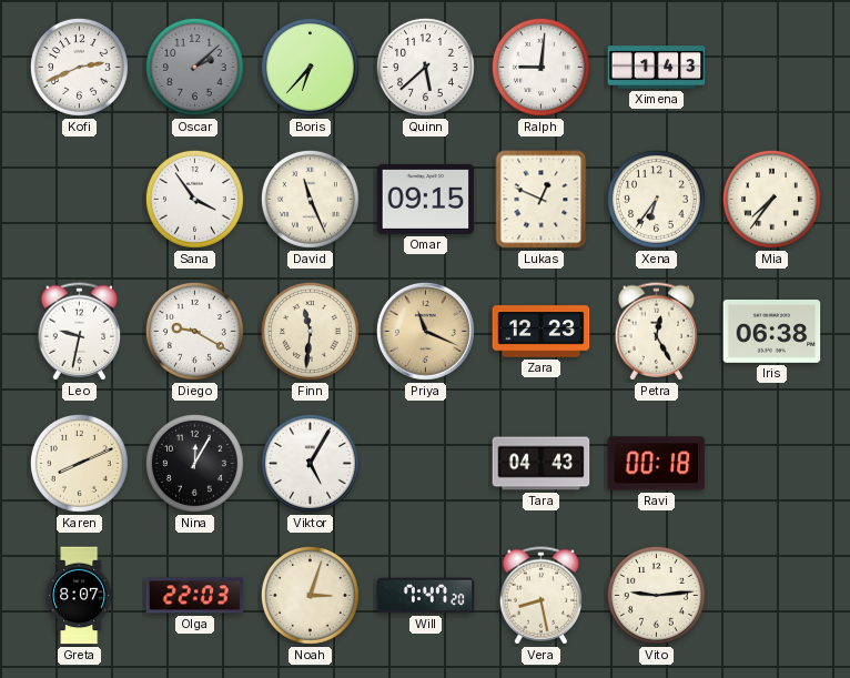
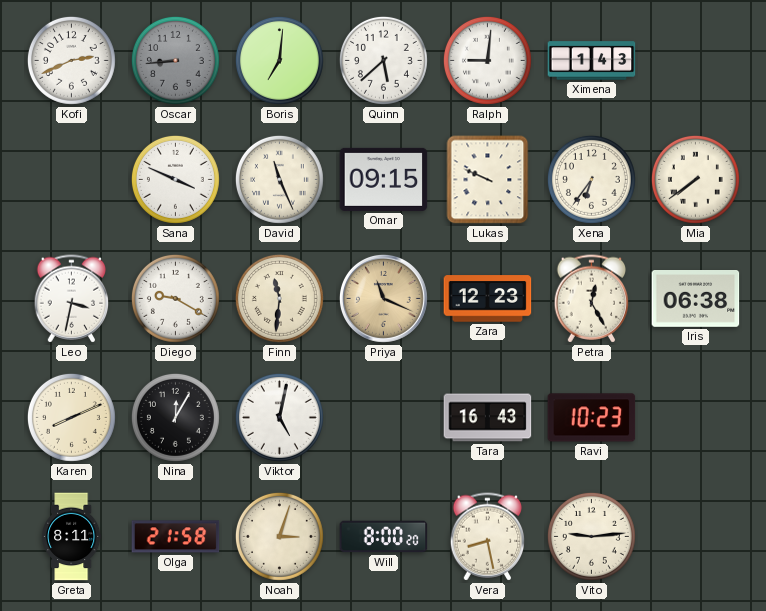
Oscar: 2:08 -> 8:44 (175, 60)
Boris: 6:37 -> 7:01 (279, 60)
Sana: 3:54 -> 3:49 (175, 179)
Lukas: 12:49 -> 9:49 (488, 180)
Mia: 7:36 -> 7:39 (695, 179)
Leo: 9:32 -> 3:32 (72, 299)
Viktor: 5:05 -> 5:02 (279, 417)
Tara: 04:43 -> 16:43 (488, 418)
Ravi: 00:18 -> 10:23 (592, 418)
Greta: 8:07 -> 8:11 (72, 537)
Olga: 22:03 -> 21:58 (176, 537)
Will: 7:47 -> 8:00 (384, 537)
